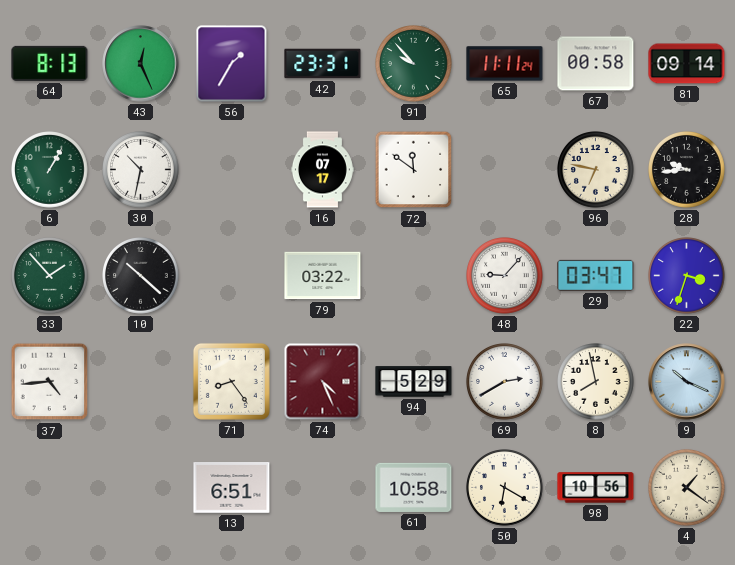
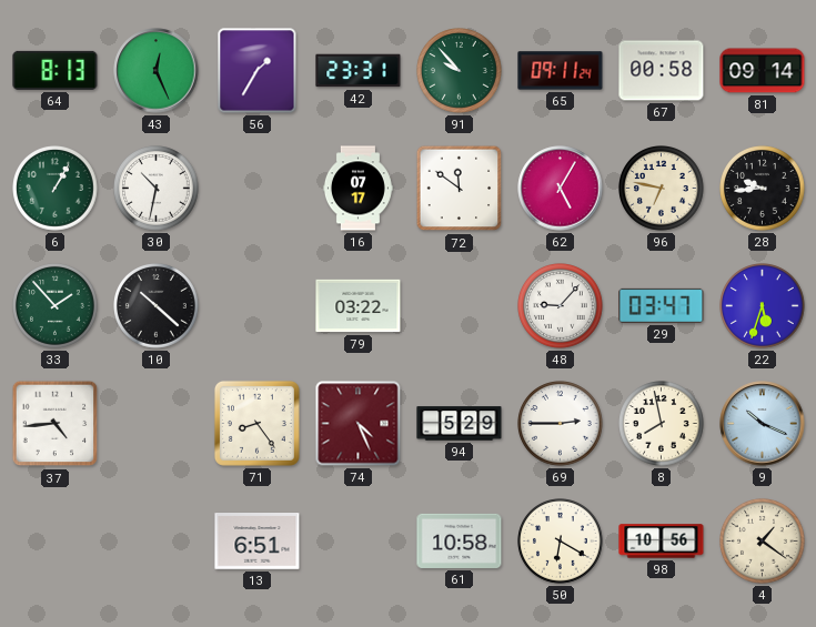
65: 11:11 -> 09:11 (561, 71)
62: none -> 5:05 (561, 189)
22: 3:33 -> 5:33 (763, 306)
69: 2:40 -> 2:45 (561, 424)
